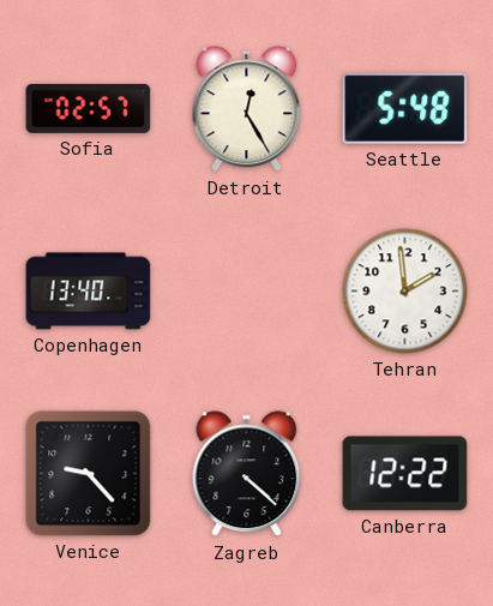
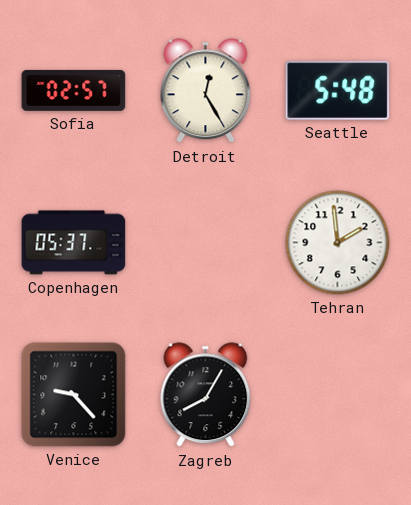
Copenhagen: 13:40 -> 05:37 (74, 243)
Zagreb: 4:22 -> 8:05 (206, 395)
Canberra: 12:22 -> none (405, 474)
